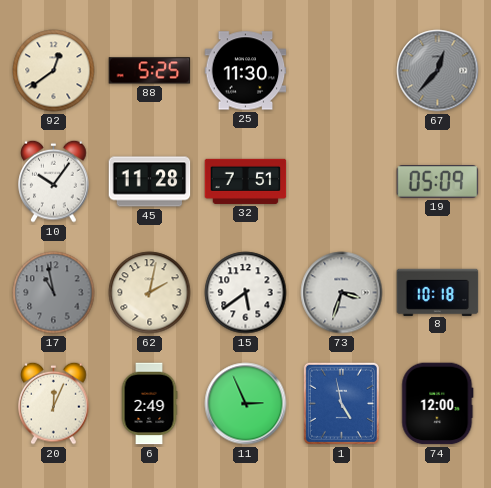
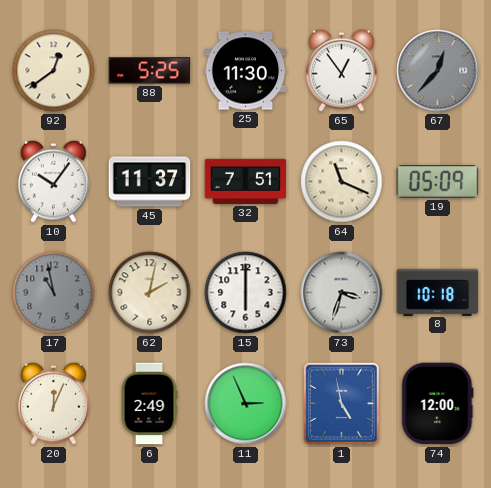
65: none -> 12:54 (342, 70)
45: 11:28 -> 11:37 (150, 182)
64: none -> 11:19 (342, 182)
15: 5:39 -> 6:00 (246, 293)
